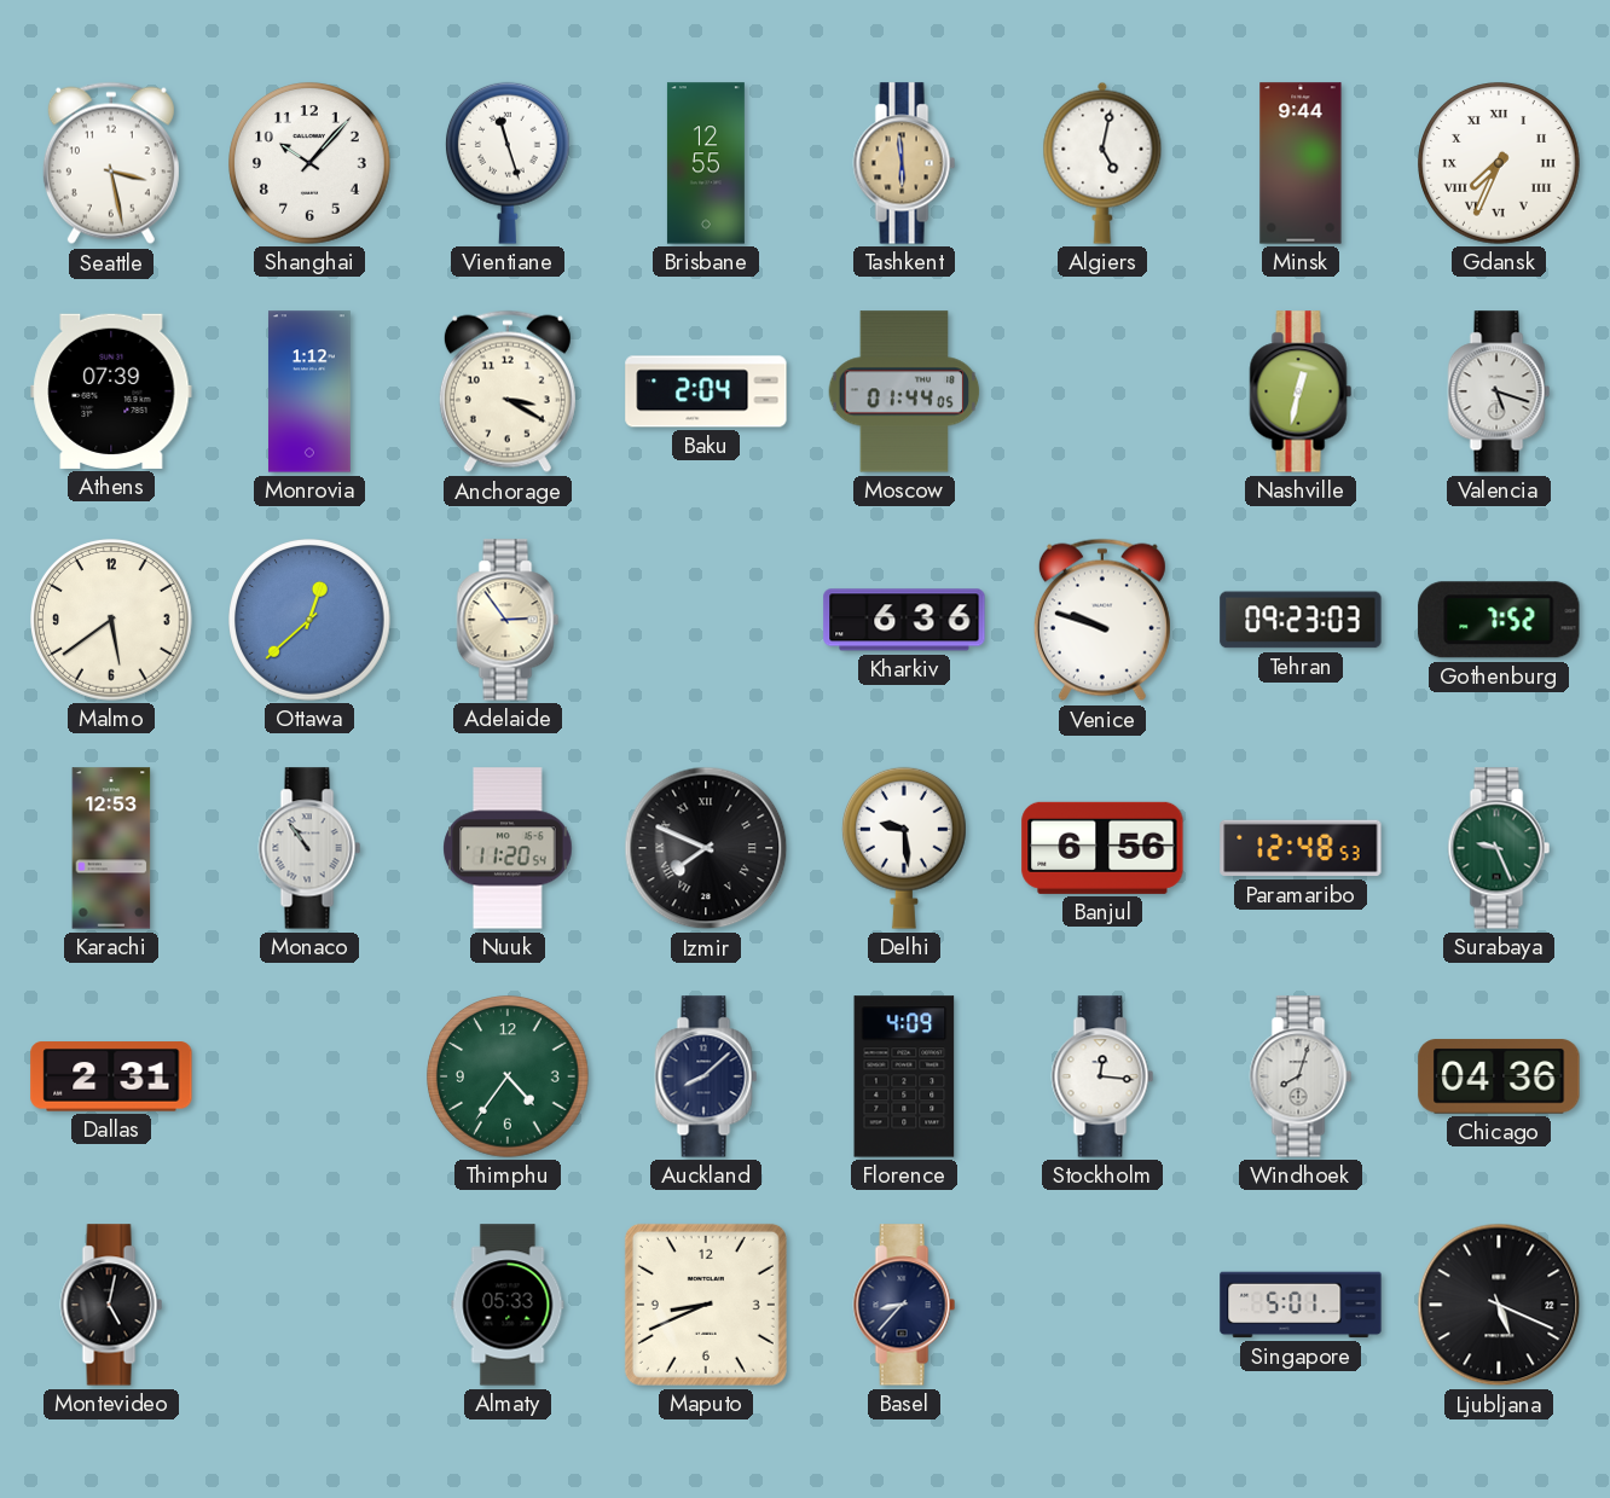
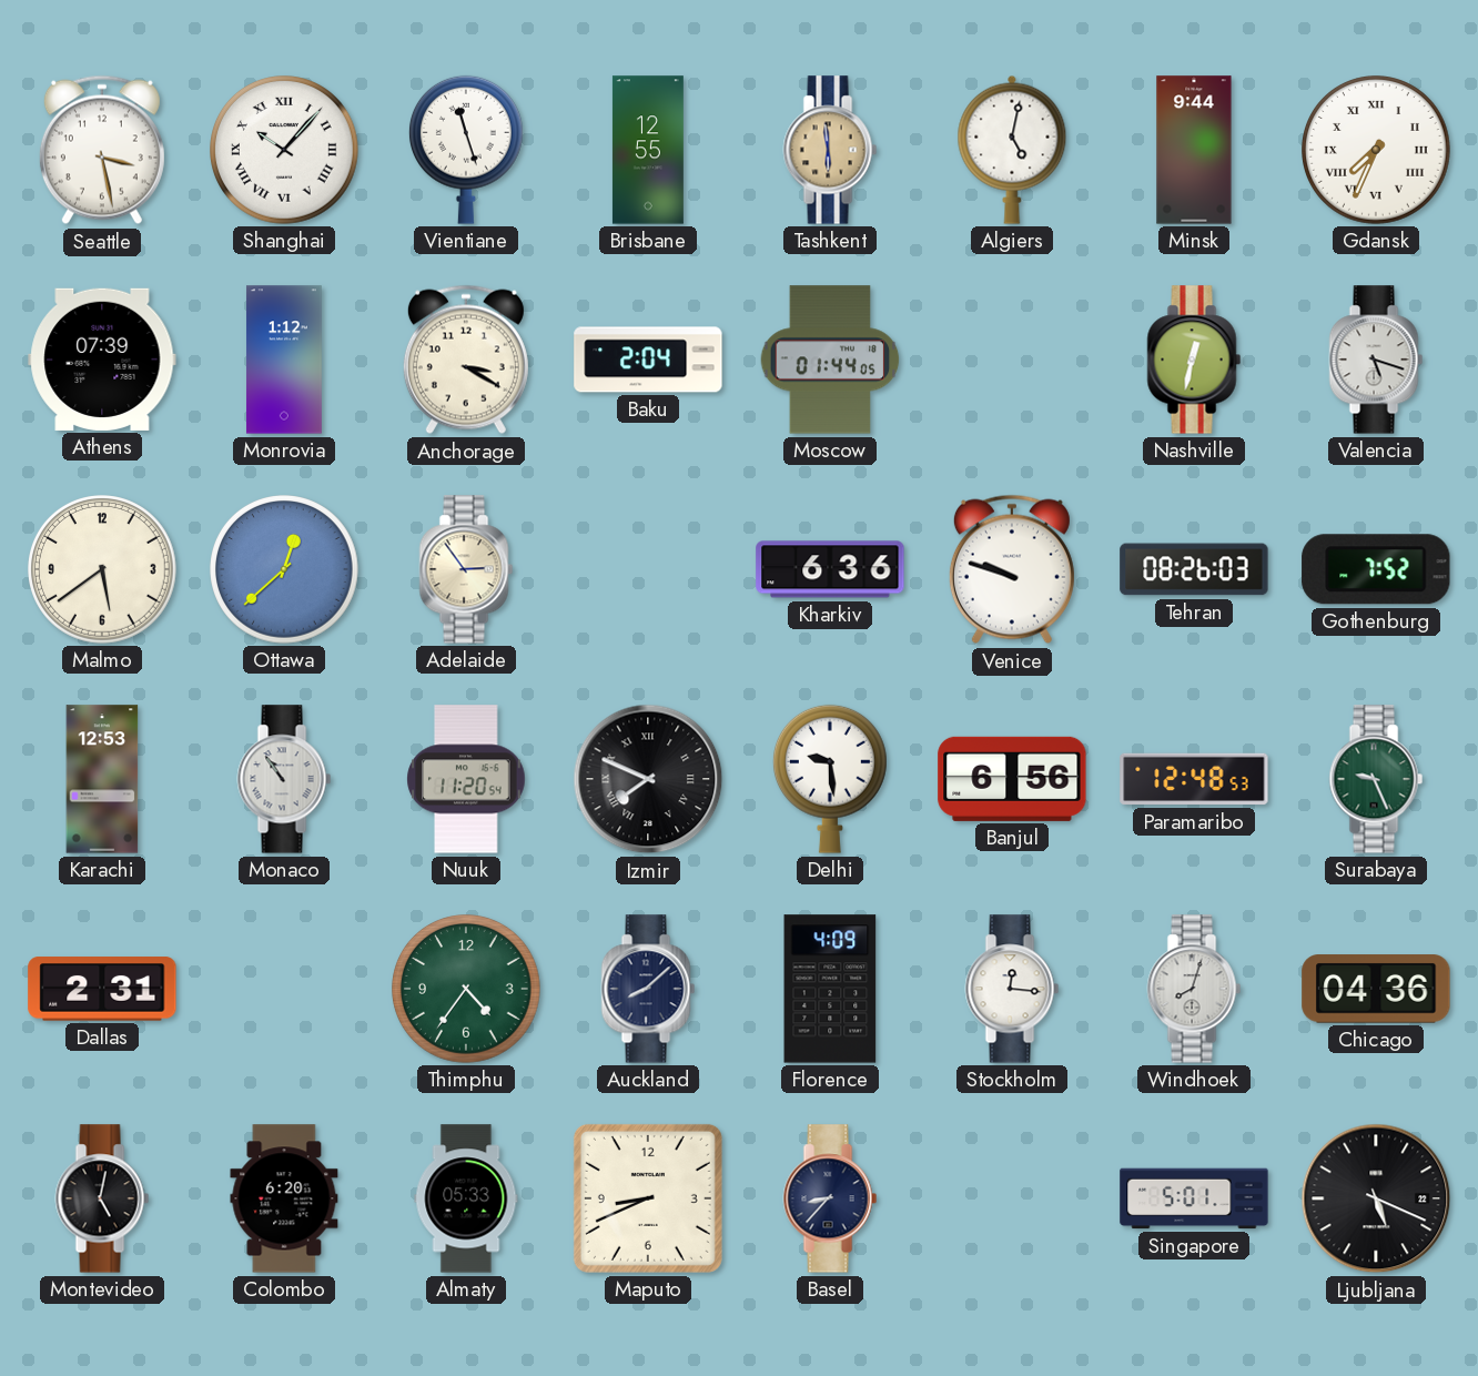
Shanghai numerals: Arabic -> Roman (285, 151)
Tehran: 09:23 -> 08:26 (1194, 569)
Colombo: none -> 6:20 (284, 1198)
